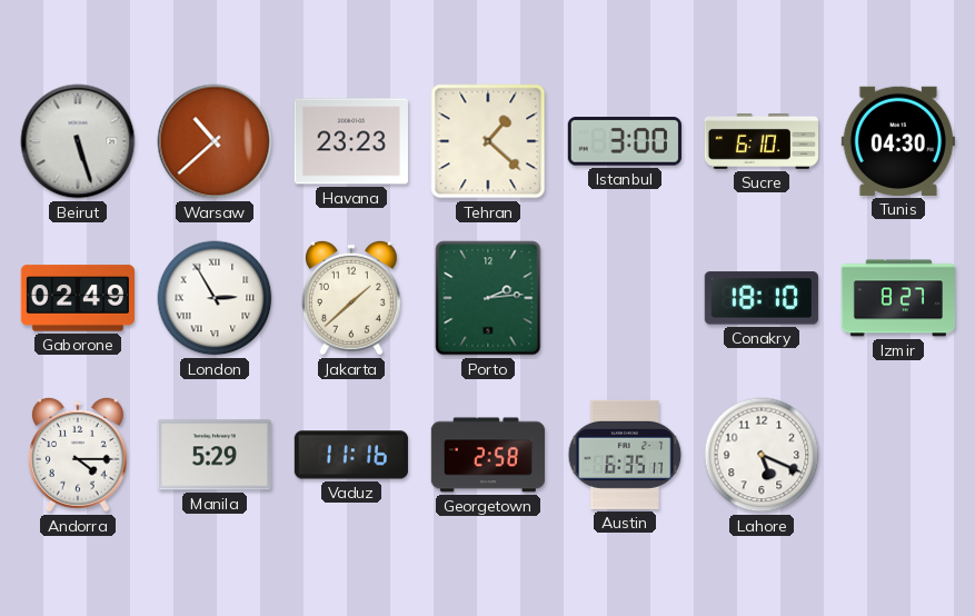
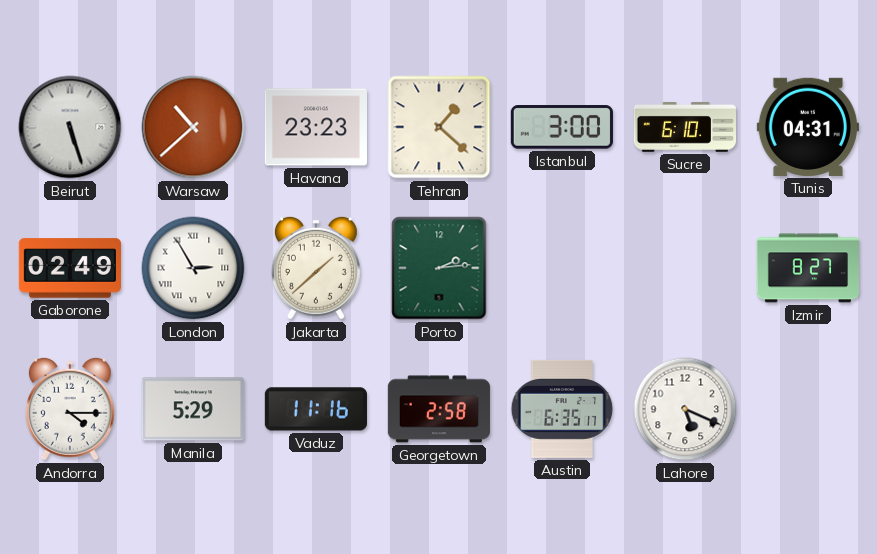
Tunis: 04:30 -> 04:31 (808, 127)
Conakry: 18:10 -> none (762, 298)
